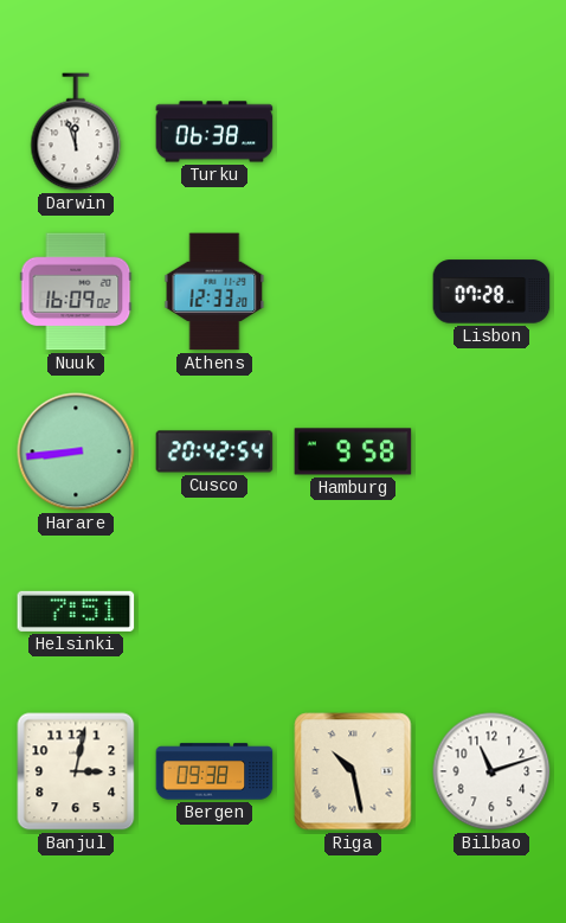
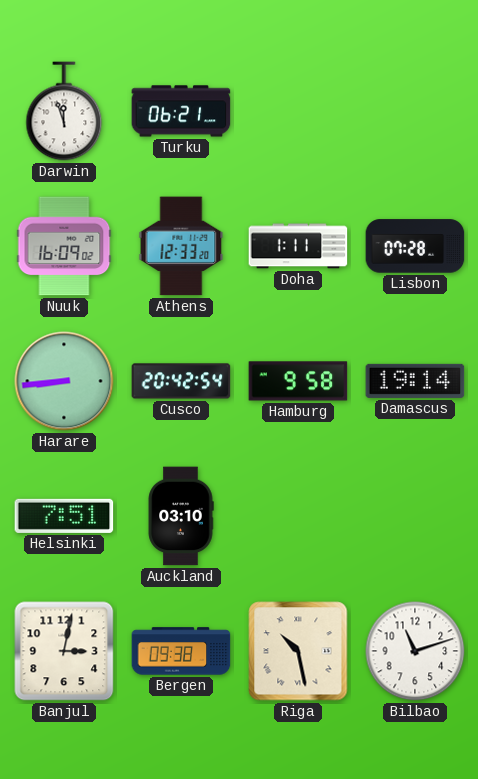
Turku: 06:38 -> 06:21 (181, 111)
Doha: none -> 1:11 (298, 246)
Damascus: none -> 19:14 (415, 381)
Auckland: none -> 03:10 (181, 516)
